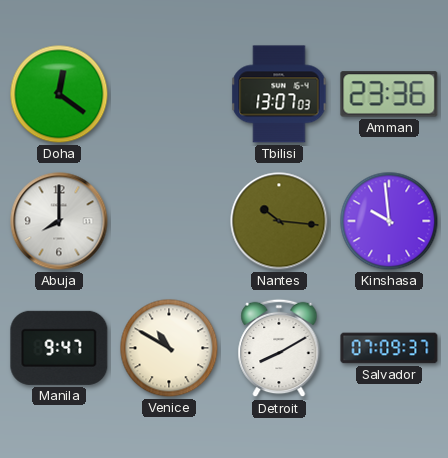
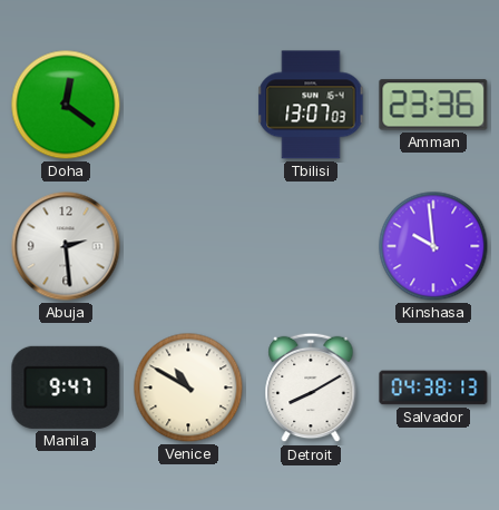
Abuja: 8:00 -> 2:29 (66, 246)
Nantes: 10:16 -> none (279, 221)
Salvador: 07:09 -> 04:38 (433, 388)
